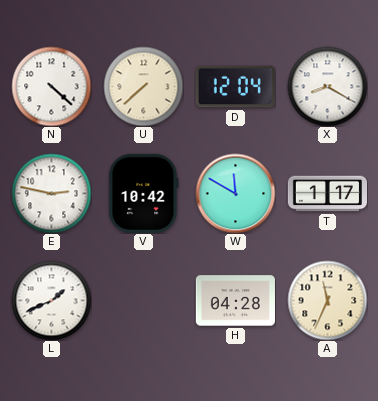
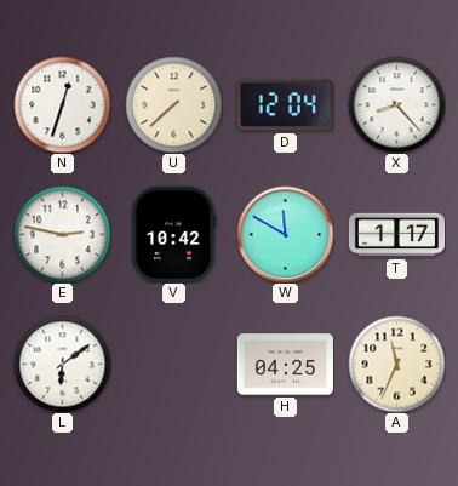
N: 4:22 -> 12:33 (62, 104)
X: 8:20 -> 8:23 (396, 104)
L: 1:41 -> 6:09 (62, 364)
H: 04:28 -> 04:25 (285, 365)
